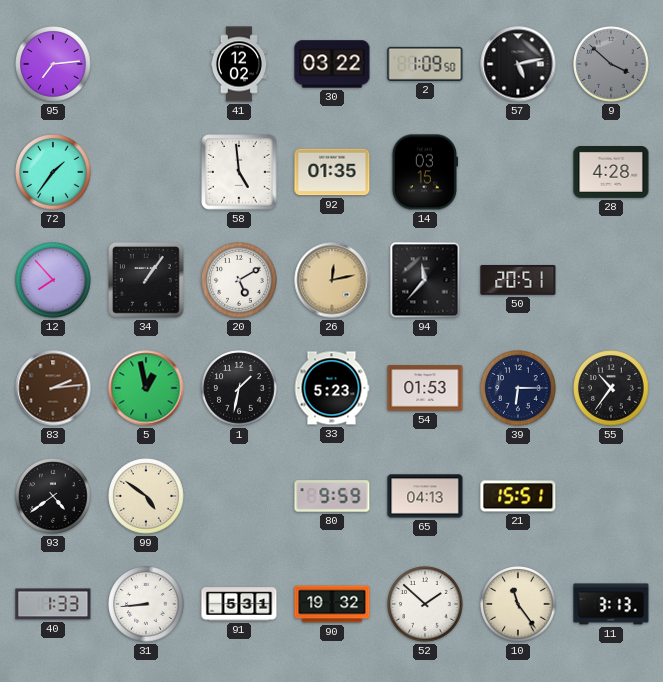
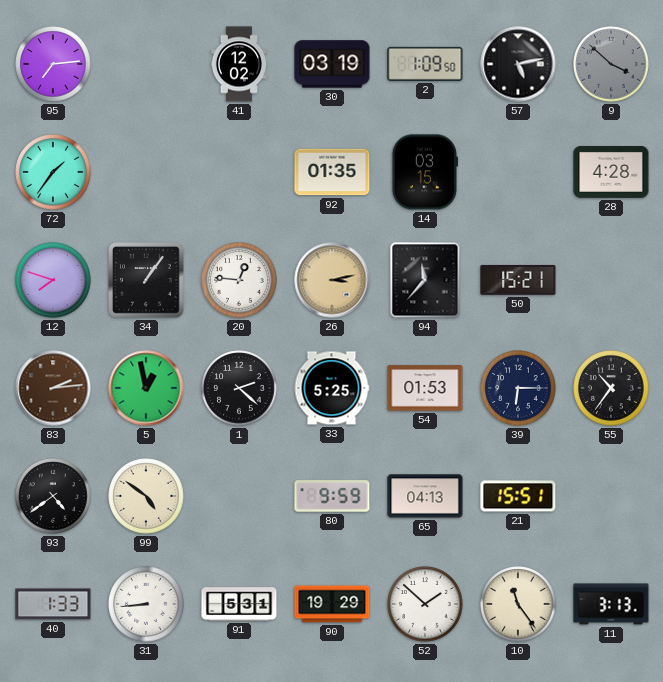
30: 03:22 -> 03:19 (332, 64)
58: 4:59 -> none (239, 172)
12: 7:53 -> 7:48 (53, 280)
20: 5:10 -> 12:46 (239, 280)
26: 12:13 -> 3:13 (332, 280)
50: 20:51 -> 15:21 (518, 280)
1: 1:32 -> 2:22 (239, 388)
33: 5:23 -> 5:25 (332, 388)
90: 19:32 -> 19:29 (332, 604)
